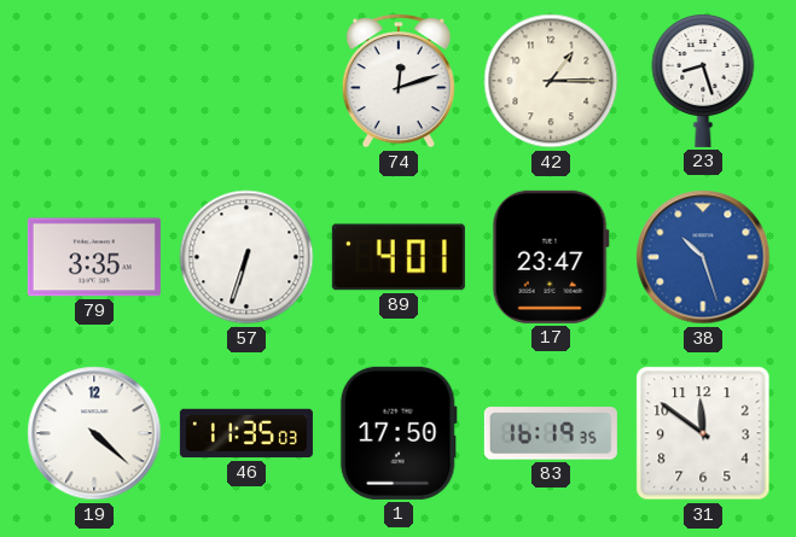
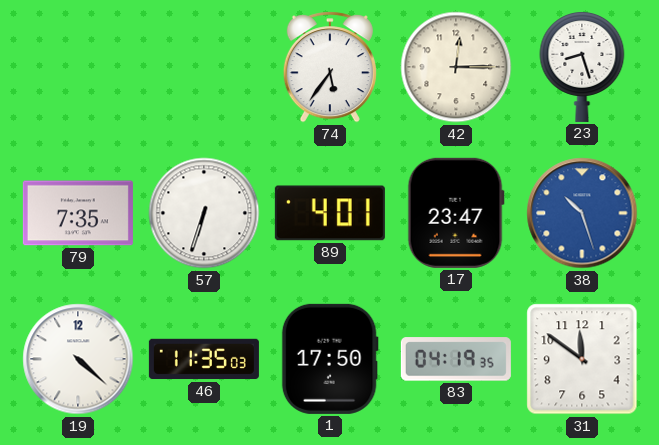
74: 12:12 -> 5:36 (330, 67)
42: 1:15 -> 12:15 (456, 67)
79: 3:35 -> 7:35 (78, 213)
83: 16:19 -> 04:19 (456, 359)
